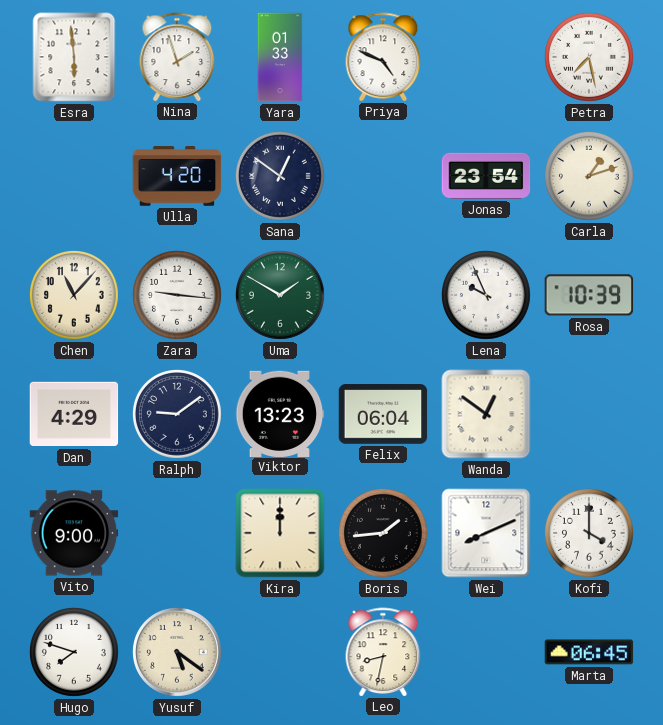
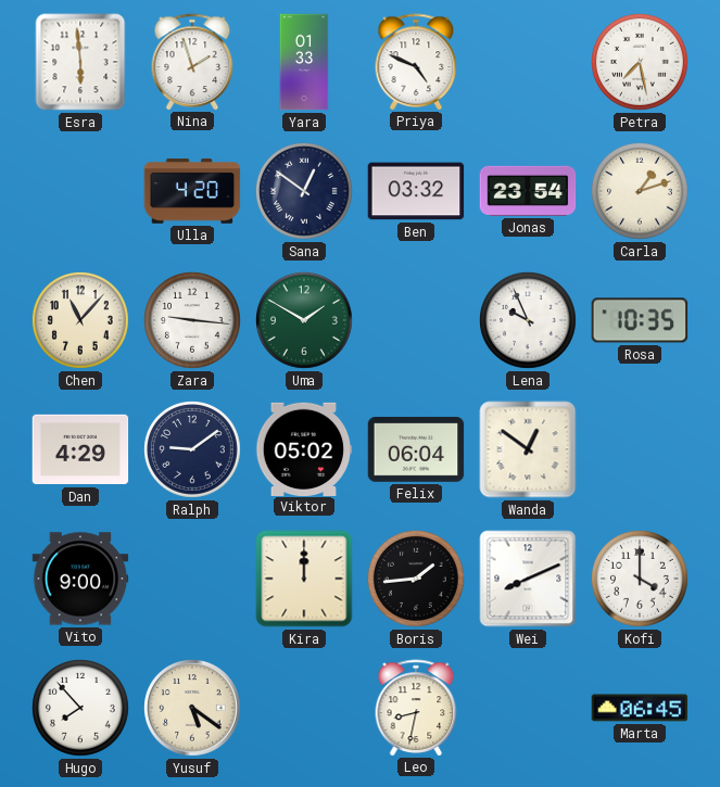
Ben: none -> 03:32 (416, 191)
Rosa: 10:39 -> 10:35 (640, 320)
Viktor: 13:23 -> 05:02 (304, 448)
Hugo: 7:48 -> 7:53 (81, 709)
